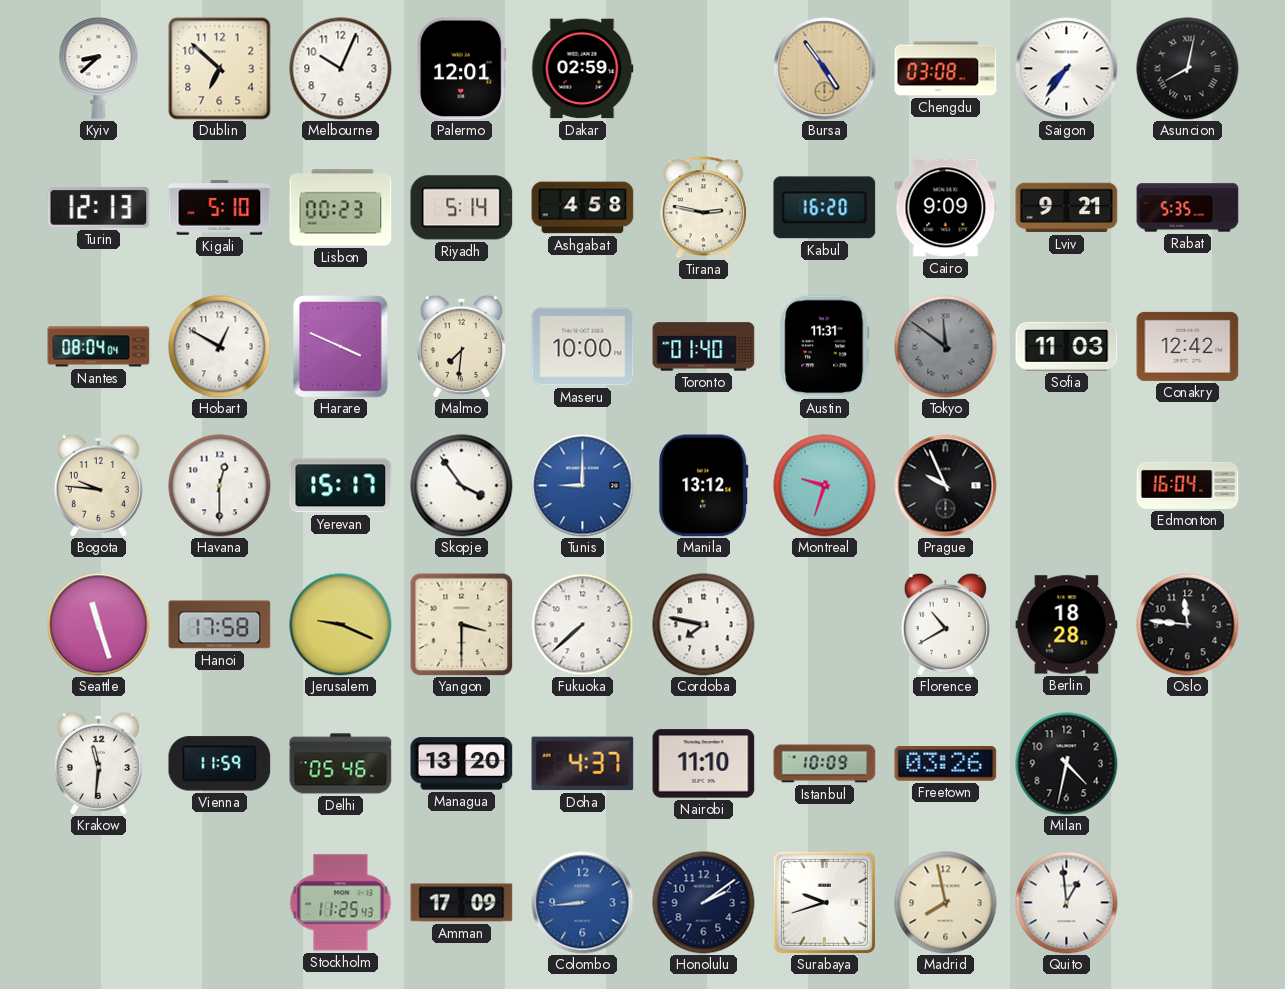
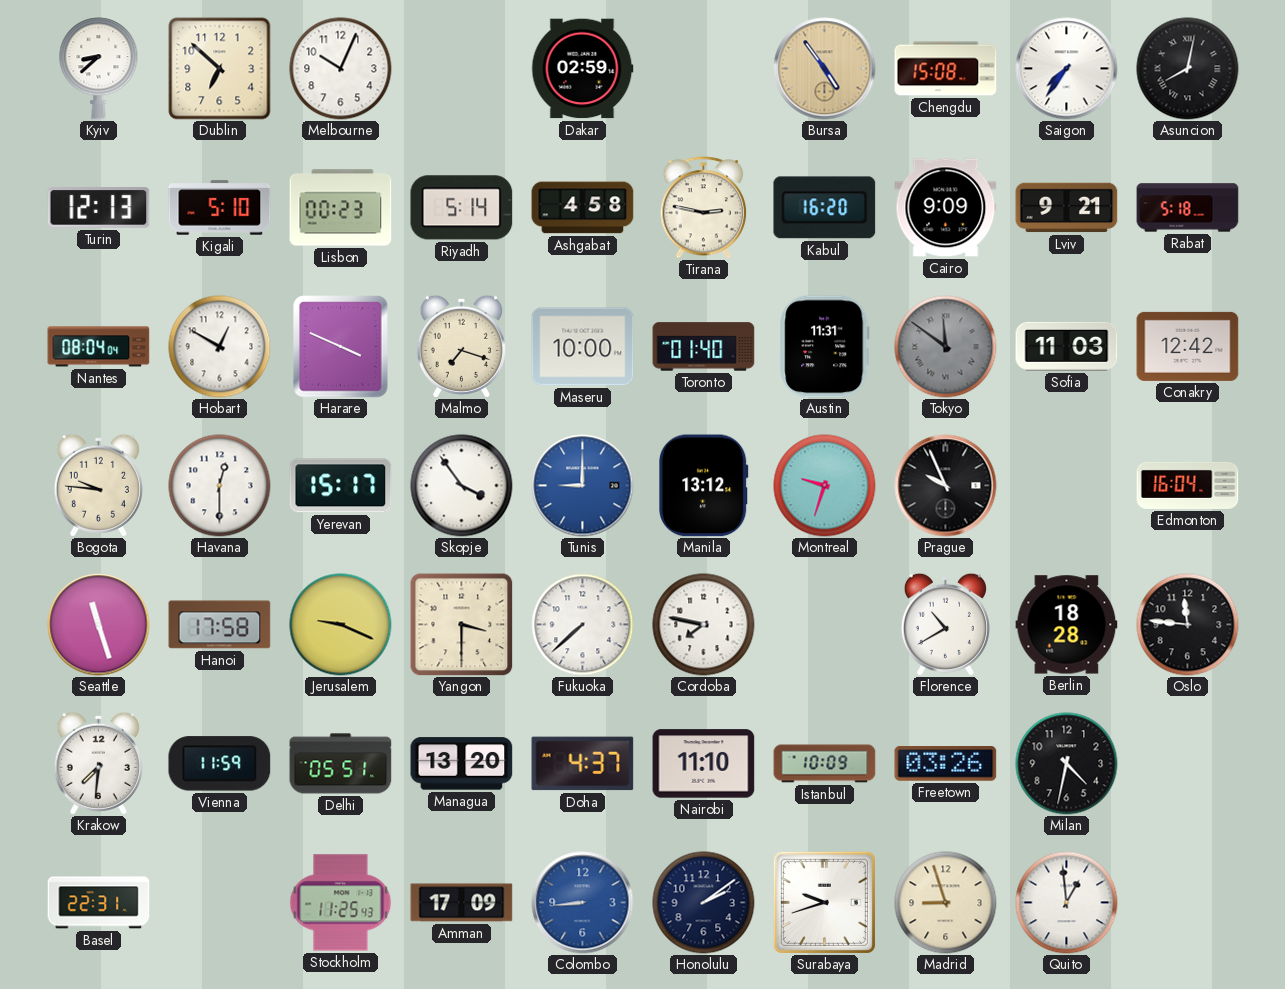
Palermo: 12:01 -> none (462, 69)
Chengdu: 03:08 -> 15:08 (946, 69)
Rabat: 5:35 -> 5:18 (1188, 208)
Malmo: 7:31 -> 7:18 (461, 346)
Krakow: 11:31 -> 7:31 (98, 763)
Delhi: 05:46 -> 05:51 (341, 764)
Basel: none -> 22:31 (99, 903)
Madrid: 7:58 -> 8:57 (946, 903)
